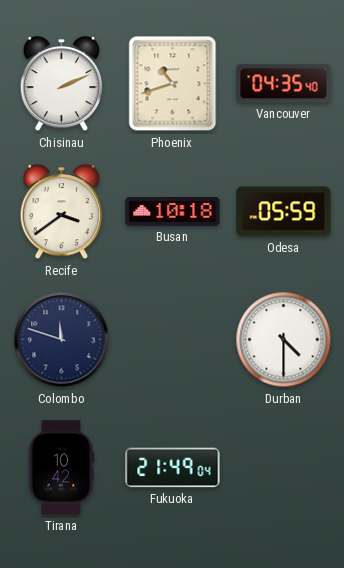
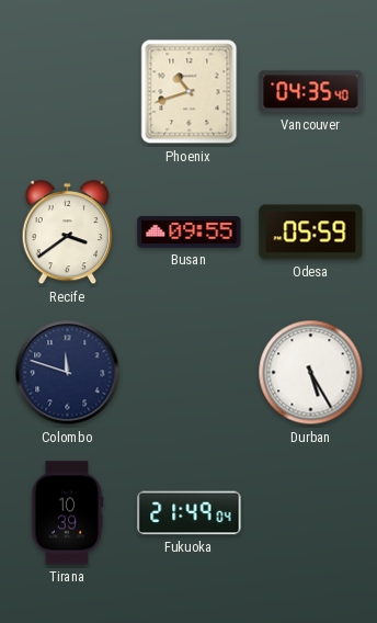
Chisinau: 2:11 -> none (62, 84)
Busan: 10:18 -> 09:55 (190, 233)
Durban: 4:30 -> 5:25 (311, 373)
Tirana: 10:42 -> 10:39 (67, 513)
